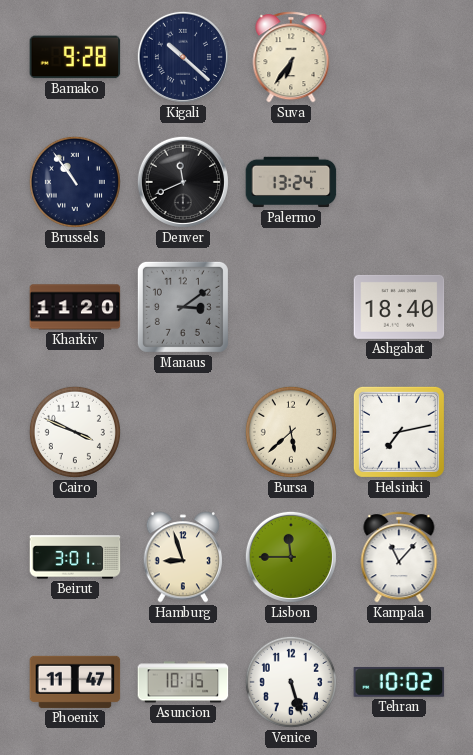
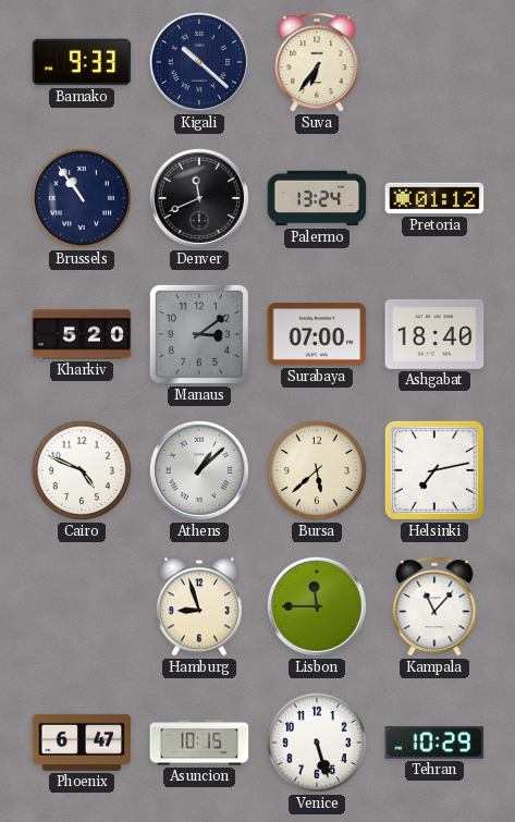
Bamako: 9:28 -> 9:33 (82, 62)
Pretoria: none -> 01:12 (434, 198)
Kharkiv: 11:20 -> 5:20 (82, 334)
Surabaya: none -> 07:00 (317, 334)
Cairo: 3:49 -> 4:49 (82, 470)
Athens: none -> 1:08 (199, 470)
Beirut: 3:01 -> none (75, 557)
Phoenix: 11:47 -> 6:47 (82, 743)
Tehran: 10:02 -> 10:29 (434, 743)
